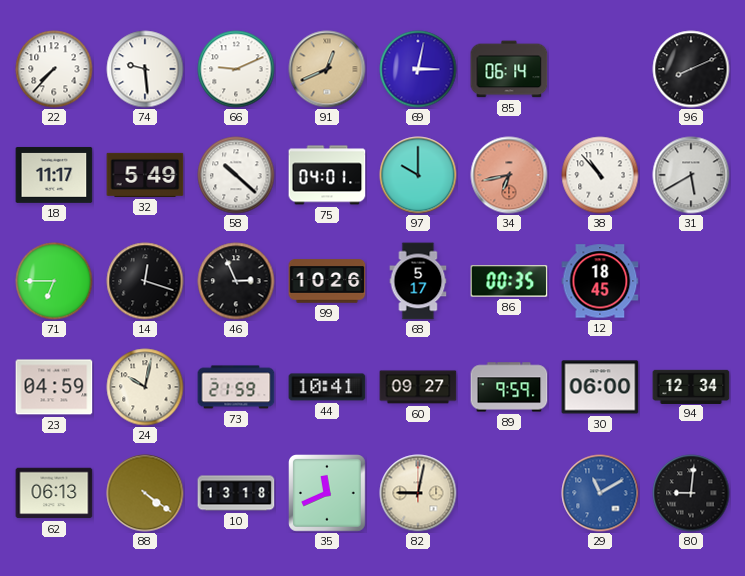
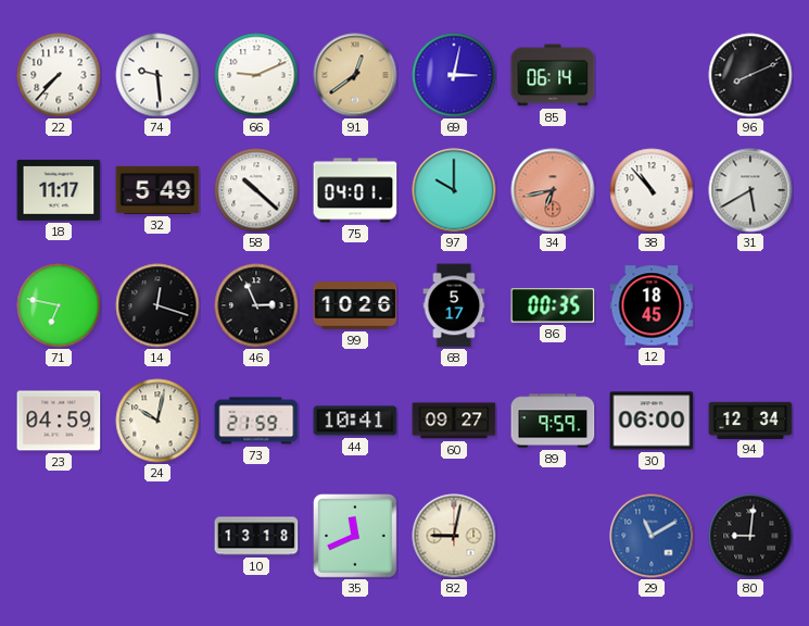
91: 12:41 -> 12:39 (355, 75)
71: 6:45 -> 6:47 (59, 305)
62: 06:13 -> none (54, 493)
88: 4:21 -> none (145, 493)
